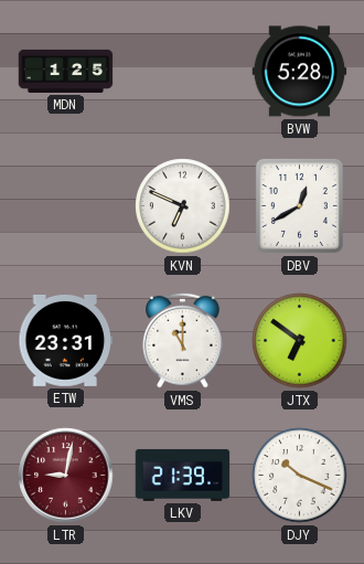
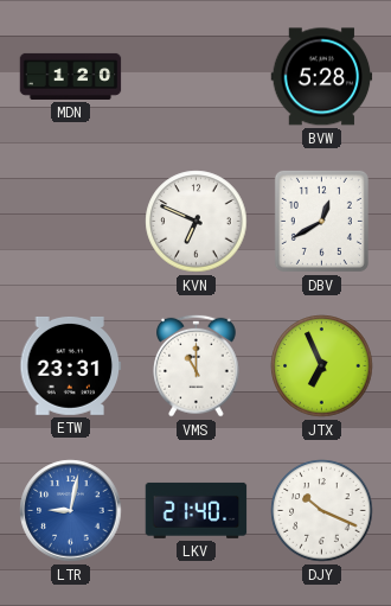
MDN: 1:25 -> 1:20 (71, 76)
JTX: 6:51 -> 6:56 (322, 366)
LTR dial: burgundy -> blue (71, 511)
LKV: 21:39 -> 21:40 (197, 510)
